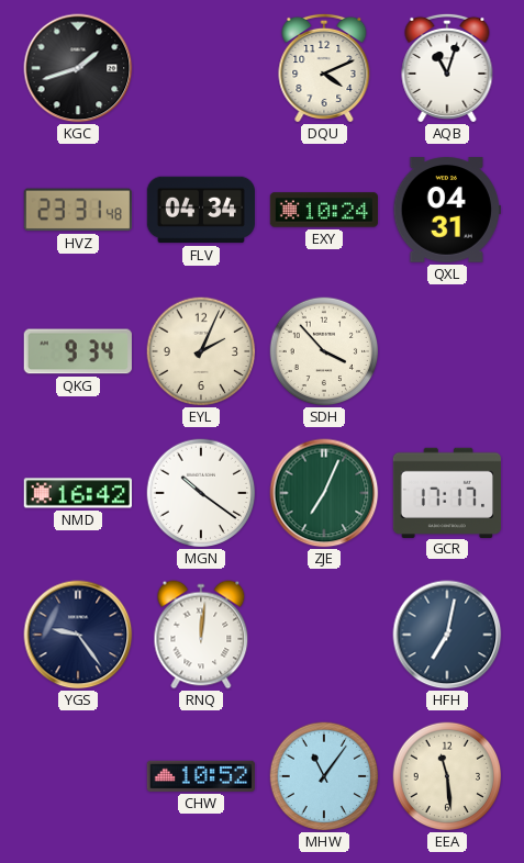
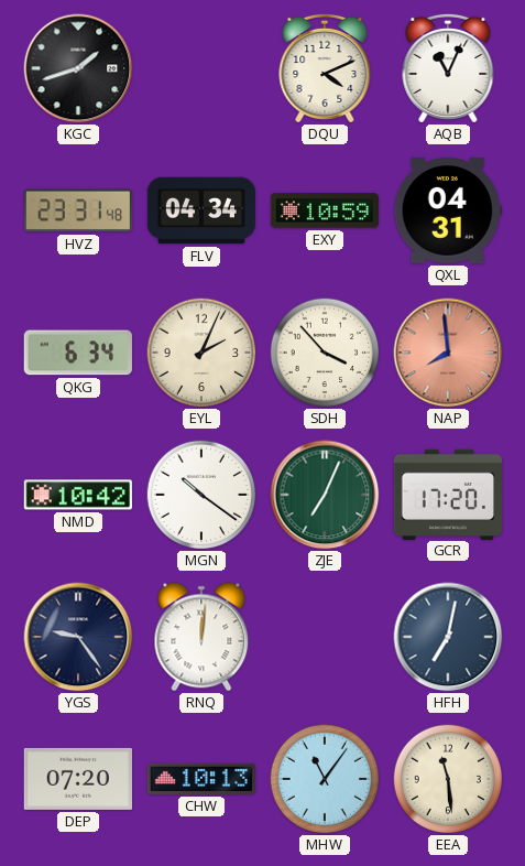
AQB: 11:03 -> 11:04 (448, 68)
EXY: 10:24 -> 10:59 (324, 210)
QKG: 9:34 -> 6:34 (78, 353)
NAP: none -> 7:59 (448, 353)
NMD: 16:42 -> 10:42 (78, 495)
GCR: 17:17 -> 17:20 (447, 494)
DEP: none -> 07:20 (78, 779)
CHW: 10:52 -> 10:13 (201, 779)
